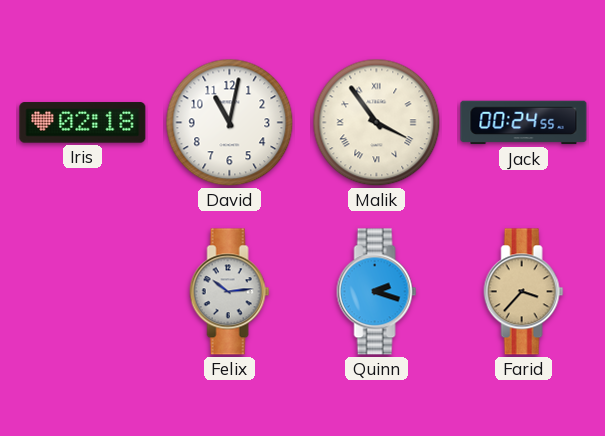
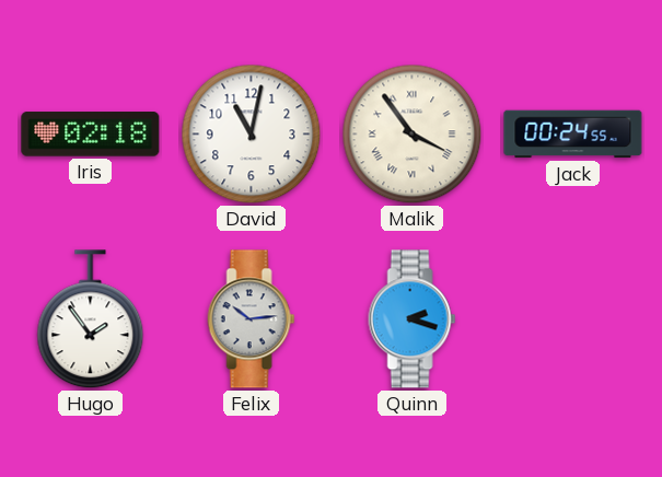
Hugo: none -> 1:54 (91, 319)
Farid: 3:37 -> none (524, 292)
